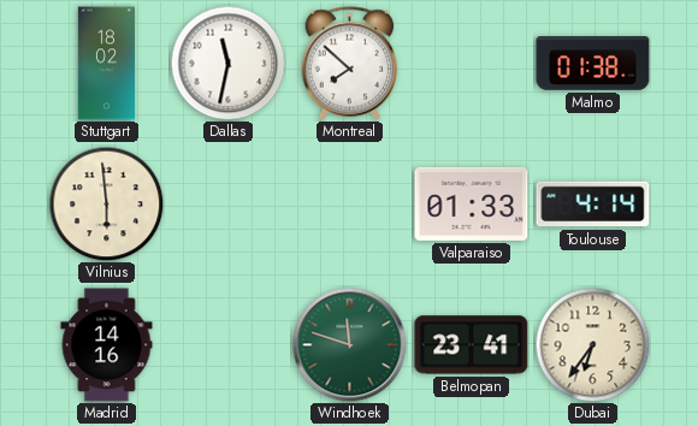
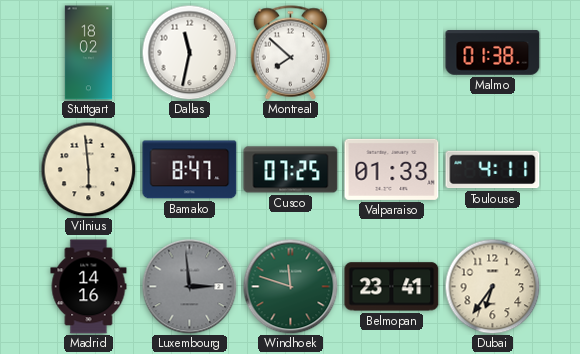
Bamako: none -> 8:47 (190, 170)
Cusco: none -> 07:25 (291, 170)
Toulouse: 4:14 -> 4:11 (493, 170)
Luxembourg: none -> 2:59 (189, 286)
